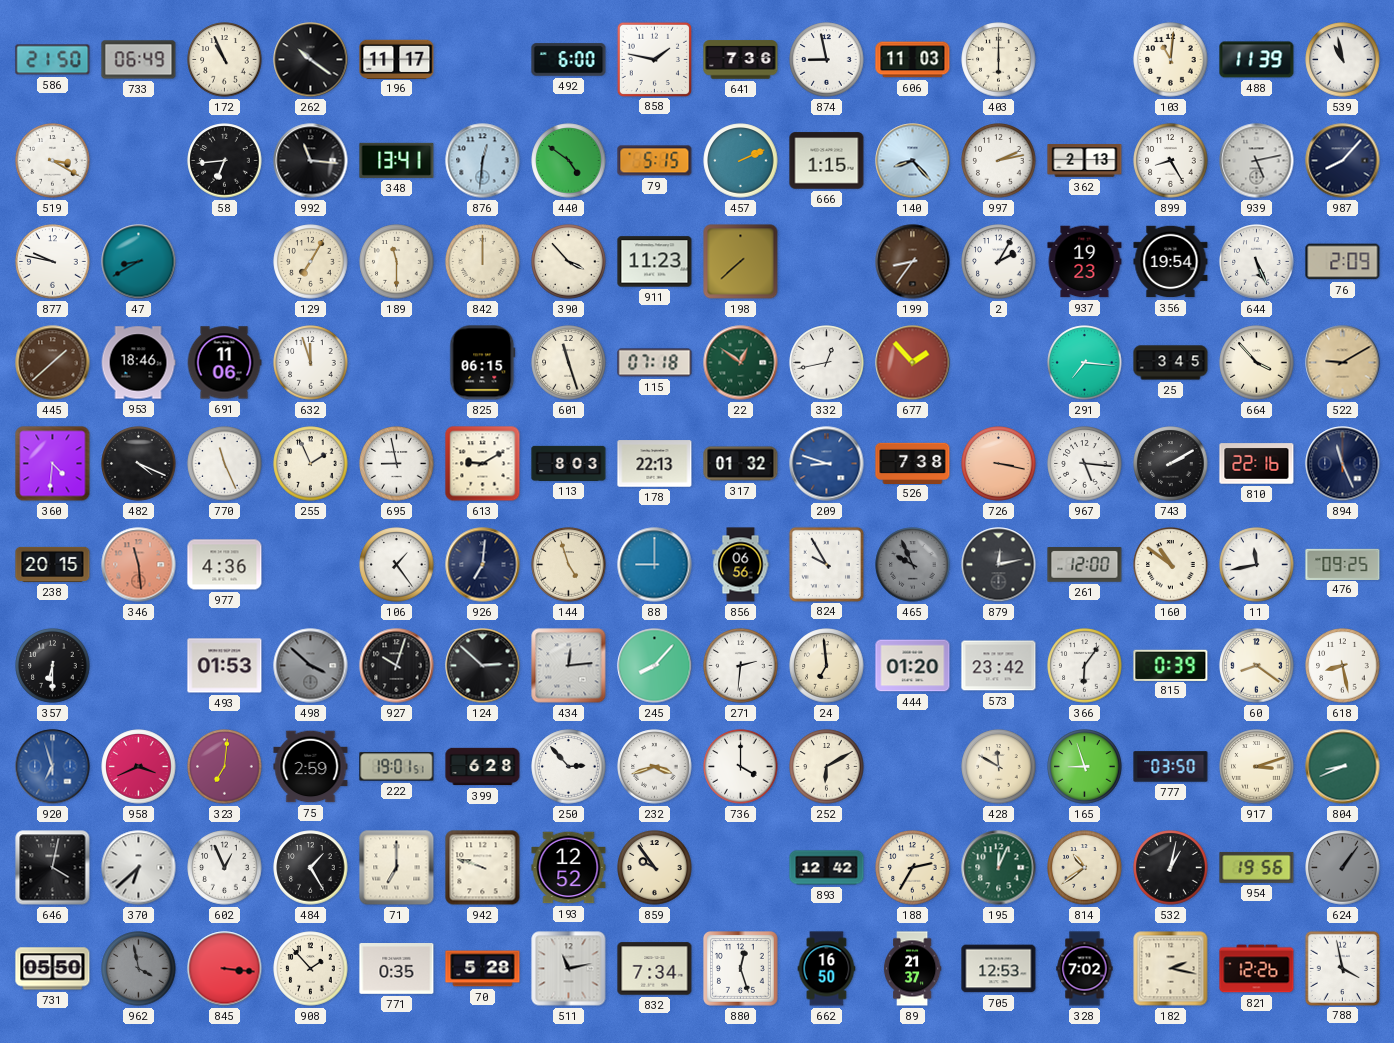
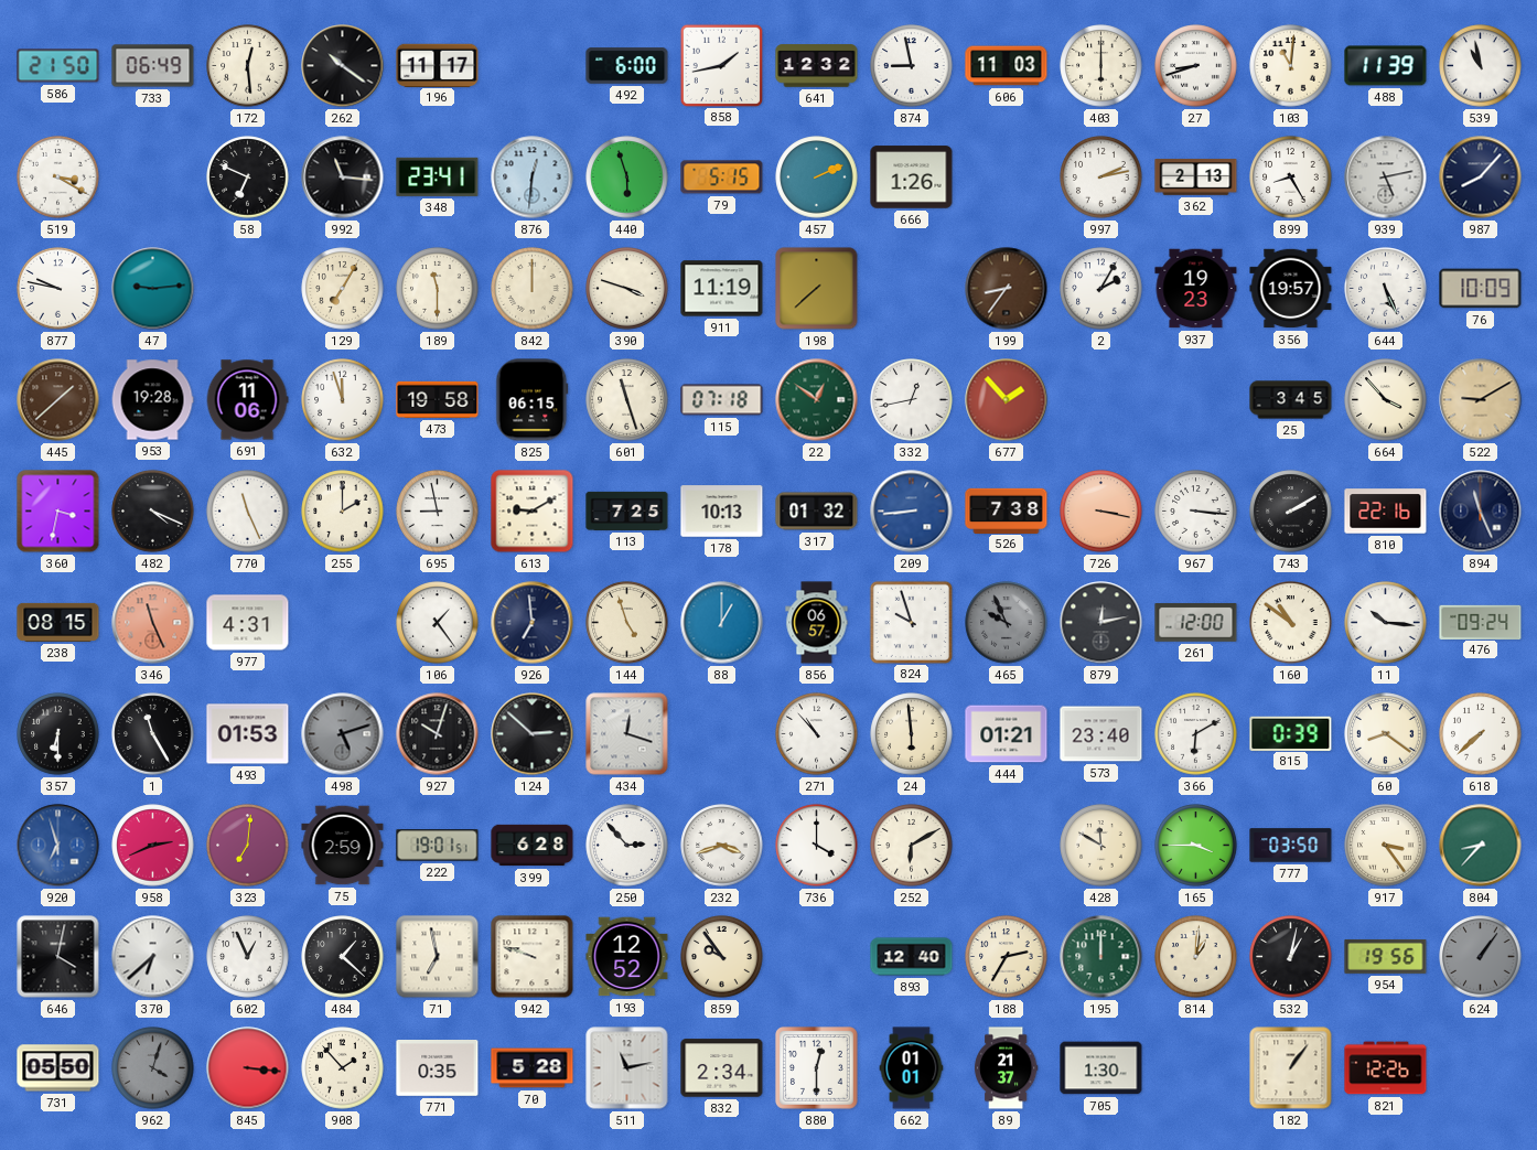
172: 10:56 -> 12:29 (248, 66)
858: 1:47 -> 1:43 (721, 65)
641: 7:36 -> 12:32 (817, 66)
27: none -> 8:42 (1196, 66)
58: 6:44 -> 6:49 (248, 178)
348: 13:41 -> 23:41 (438, 176)
440: 4:51 -> 5:57 (627, 178)
666: 1:15 -> 1:26 (912, 178)
140: 8:23 -> none (913, 161)
47: 8:40 -> 9:14 (153, 289)
390: 3:53 -> 3:48 (627, 289)
911: 11:23 -> 11:19 (722, 289)
356: 19:54 -> 19:57 (1291, 289)
76: 2:09 -> 10:09 (1481, 289)
953: 18:46 -> 19:28 (152, 400)
473: none -> 19:58 (438, 399)
291: 7:16 -> none (1085, 363)
360: 4:31 -> 3:32 (58, 512)
255: 1:56 -> 2:00 (343, 512)
113: 8:03 -> 7:25 (627, 510)
178: 22:13 -> 10:13 (722, 512)
209: 8:48 -> 8:44 (912, 512)
967: 5:16 -> 3:16 (1196, 512)
238: 20:15 -> 08:15 (58, 622)
346: 11:29 -> 11:26 (153, 623)
977: 4:36 -> 4:31 (248, 623)
926: 7:01 -> 6:59 (533, 623)
88: 9:00 -> 1:00 (722, 623)
856: 06:56 -> 06:57 (817, 623)
824: 9:55 -> 9:57 (911, 622)
11: 11:43 -> 10:16 (1386, 623)
476: 09:25 -> 09:24 (1481, 622)
1: none -> 11:25 (153, 734)
498: 3:52 -> 5:12 (343, 734)
434: 12:14 -> 12:18 (627, 734)
245: 8:07 -> none (655, 666)
271: 2:31 -> 10:53 (817, 734)
24: 6:59 -> 5:59 (912, 734)
444: 01:20 -> 01:21 (1007, 734)
573: 23:42 -> 23:40 (1101, 734)
366: 6:06 -> 6:10 (1196, 734)
618: 8:28 -> 7:38 (1481, 734)
958: 3:41 -> 2:41 (153, 846)
165: 8:57 -> 3:45 (1196, 846)
917: 3:12 -> 3:24 (1386, 846)
804: 8:41 -> 8:37 (1481, 846)
484: 1:25 -> 1:22 (343, 957)
71: 7:00 -> 6:58 (438, 957)
893: 12:42 -> 12:40 (912, 957)
195: 12:04 -> 12:00 (1101, 957)
814: 10:39 -> 1:01 (1196, 957)
962: 3:58 -> 4:03 (153, 1068)
832: 7:34 -> 2:34 (722, 1068)
880: 12:27 -> 12:30 (817, 1068)
662: 16:50 -> 01:01 (912, 1068)
705: 12:53 -> 1:30 (1101, 1068)
328: 7:02 -> none (1085, 969)
182: 2:17 -> 1:06 (1291, 1068)
788: 3:58 -> none (1342, 968)
